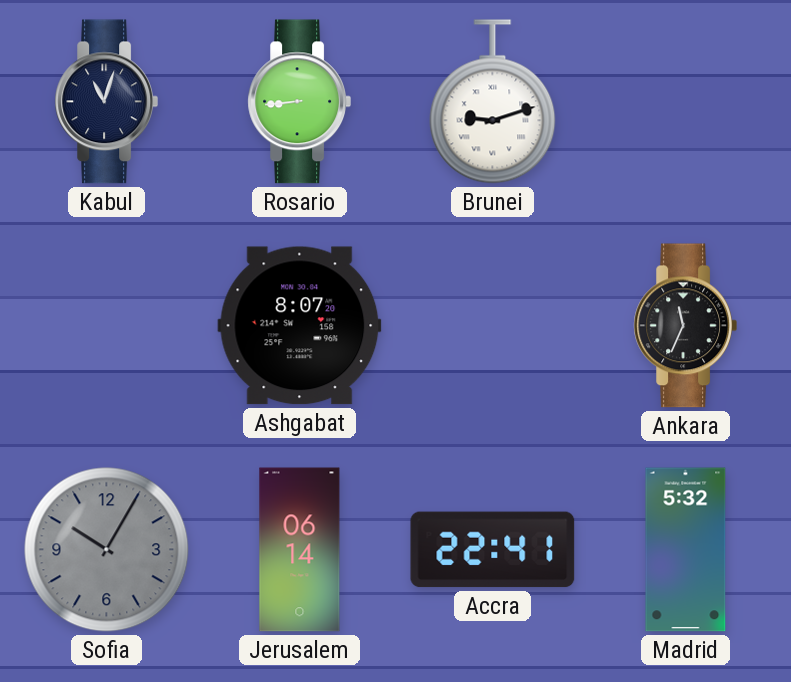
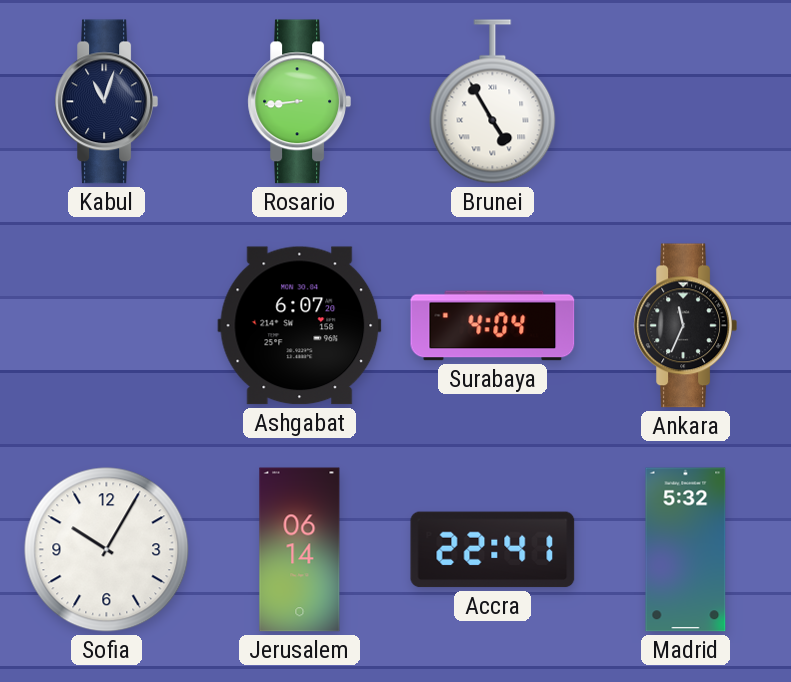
Brunei: 9:12 -> 4:55 (493, 102)
Ashgabat: 8:07 -> 6:07 (300, 326)
Surabaya: none -> 4:04 (493, 326)
Sofia dial: grey -> white (107, 550)
